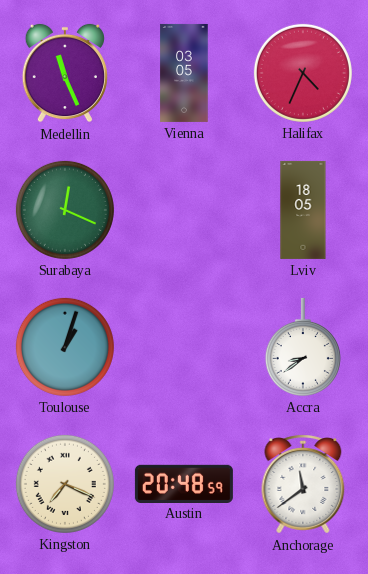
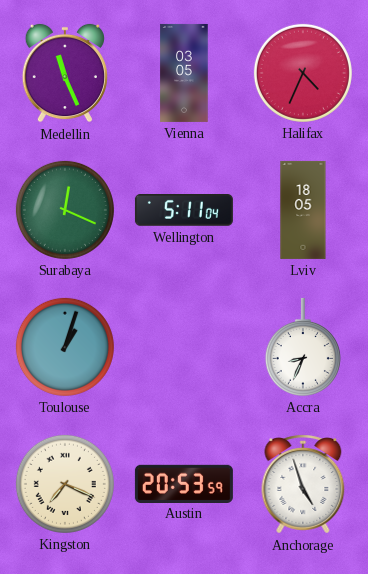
Wellington: none -> 5:11 (184, 211)
Accra: 8:39 -> 8:34 (303, 347)
Austin: 20:48 -> 20:53 (184, 483)
Anchorage: 11:39 -> 4:57 (303, 484)
